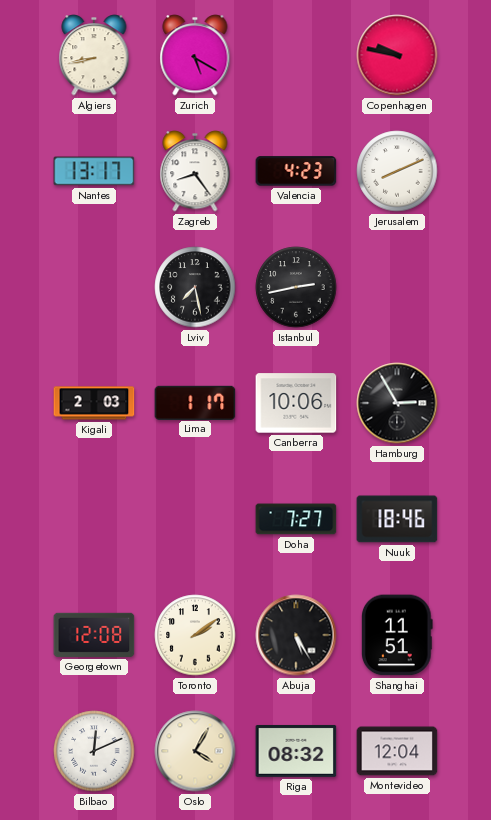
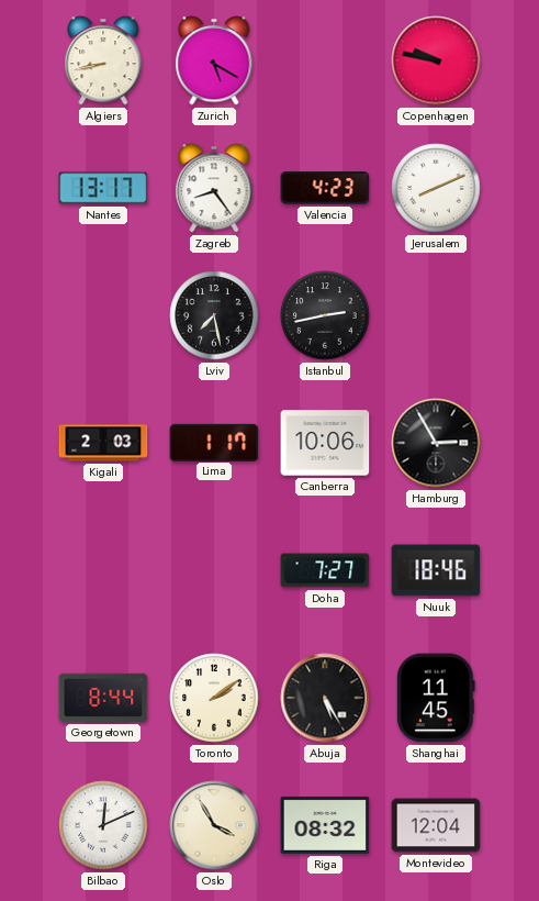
Georgetown: 12:08 -> 8:44 (103, 698)
Shanghai: 11:51 -> 11:45 (436, 698)
Oslo: 4:05 -> 3:55 (214, 825)
